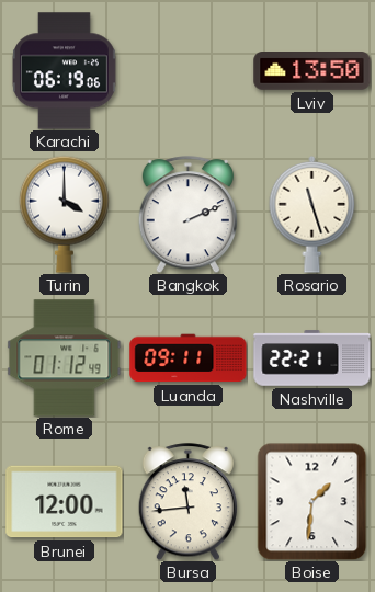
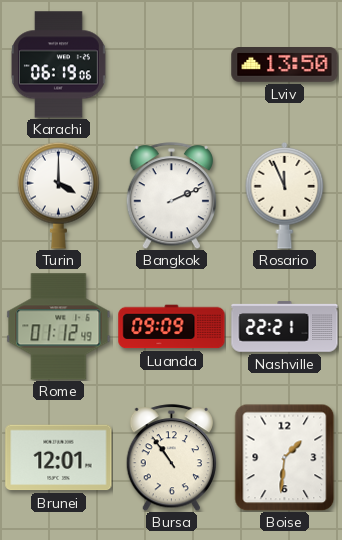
Rosario: 11:27 -> 11:56 (285, 196)
Luanda: 09:11 -> 09:09 (172, 327)
Brunei: 12:00 -> 12:01 (59, 458)
Bursa: 11:44 -> 10:54 (171, 458)
